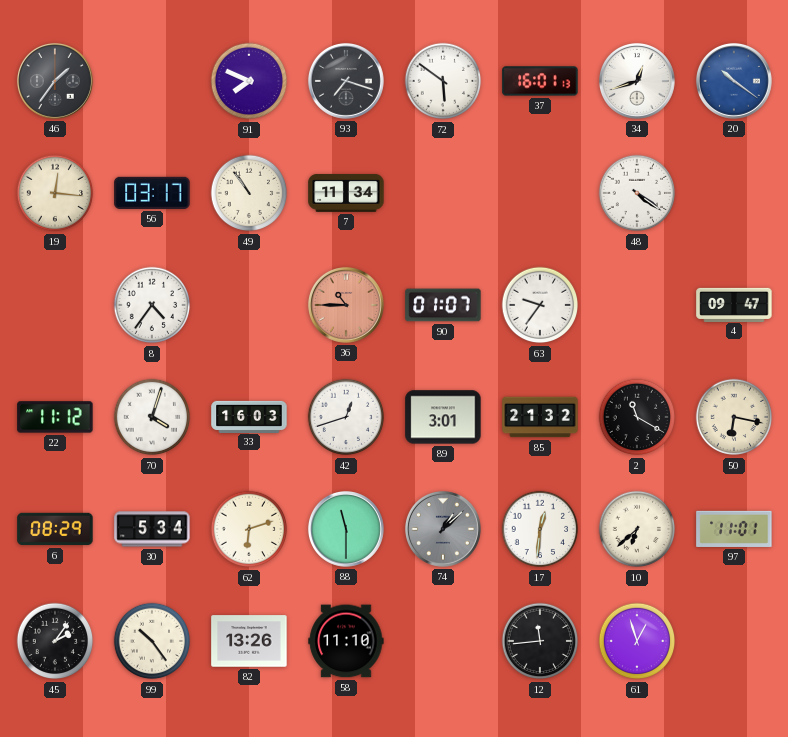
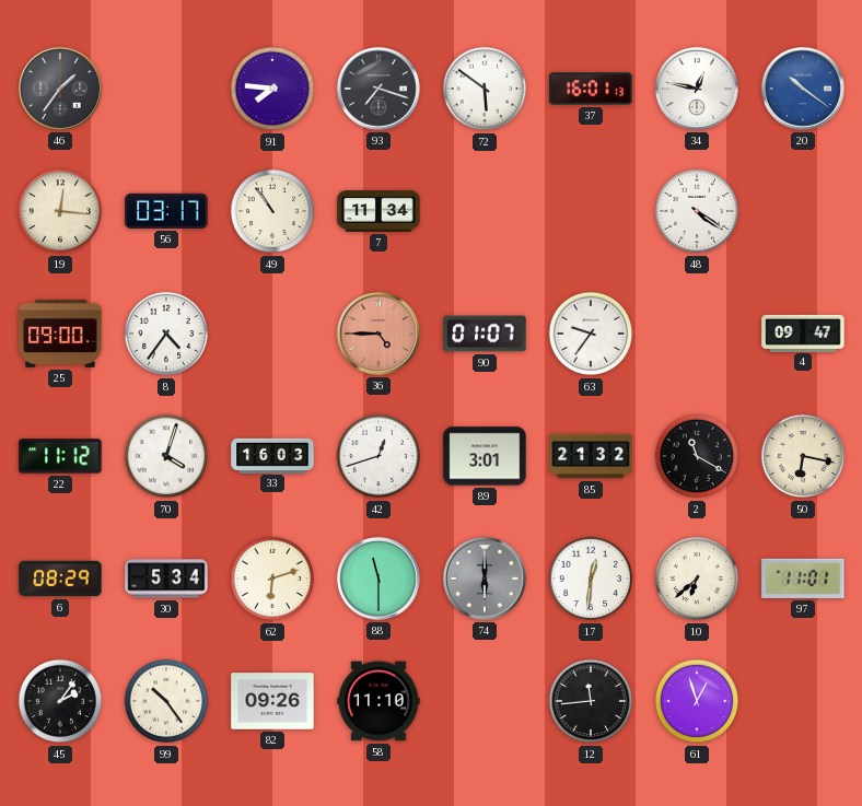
91: 7:49 -> 7:46 (272, 89)
34: 12:42 -> 12:47 (697, 89)
25: none -> 09:00 (60, 334)
36: 10:45 -> 4:45 (378, 334)
74: 1:08 -> 6:00 (485, 579)
82: 13:26 -> 09:26 (272, 701)
